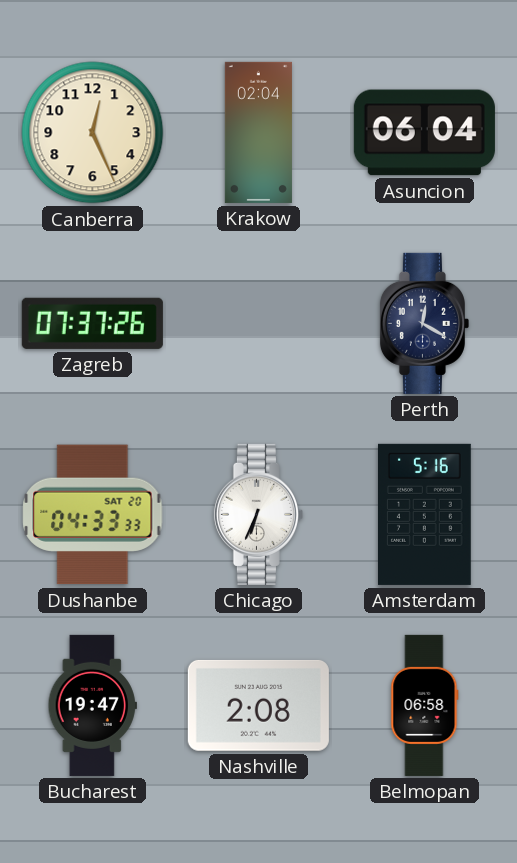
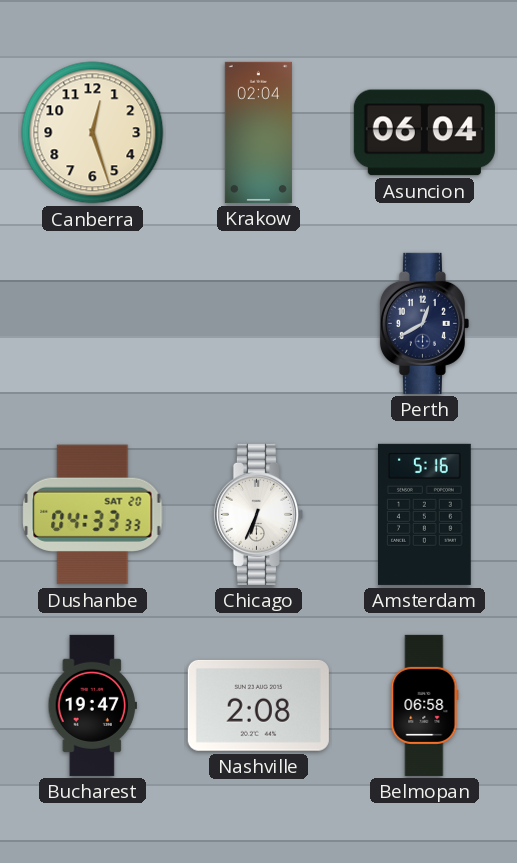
Canberra: 12:26 -> 12:27 (93, 133)
Zagreb: 07:37 -> none (92, 323)
Perth: 12:20 -> 12:40 (424, 323)
